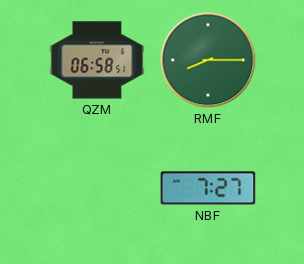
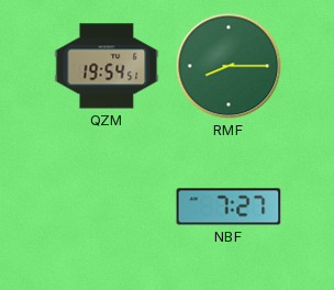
QZM: 06:58 -> 19:54 (107, 66)
